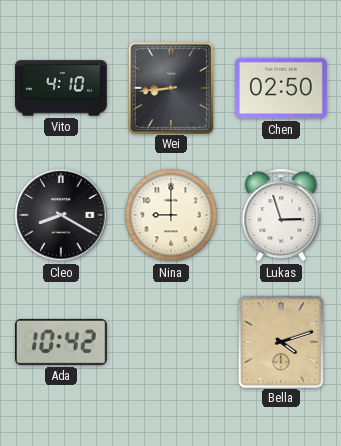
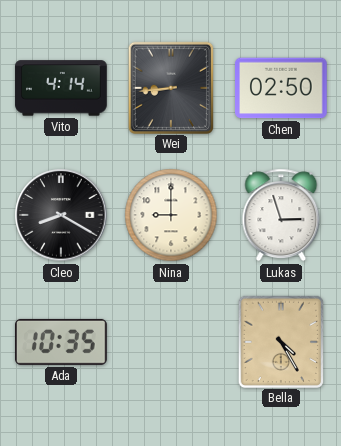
Vito: 4:10 -> 4:14 (61, 88)
Ada: 10:42 -> 10:35 (62, 342)
Bella: 4:12 -> 4:25 (280, 341)
